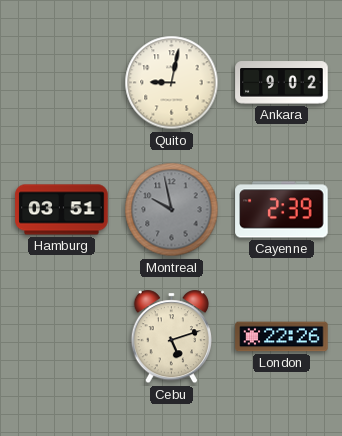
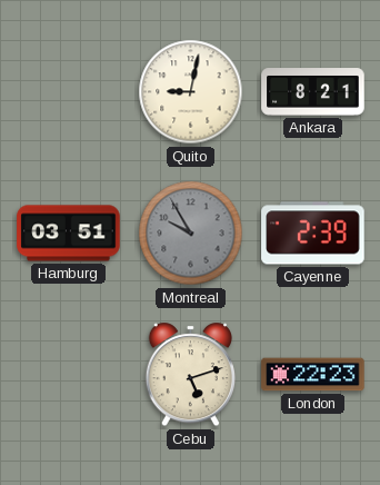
Ankara: 9:02 -> 8:21 (313, 92)
Montreal: 9:58 -> 9:55 (191, 234)
London: 22:26 -> 22:23 (313, 375)
